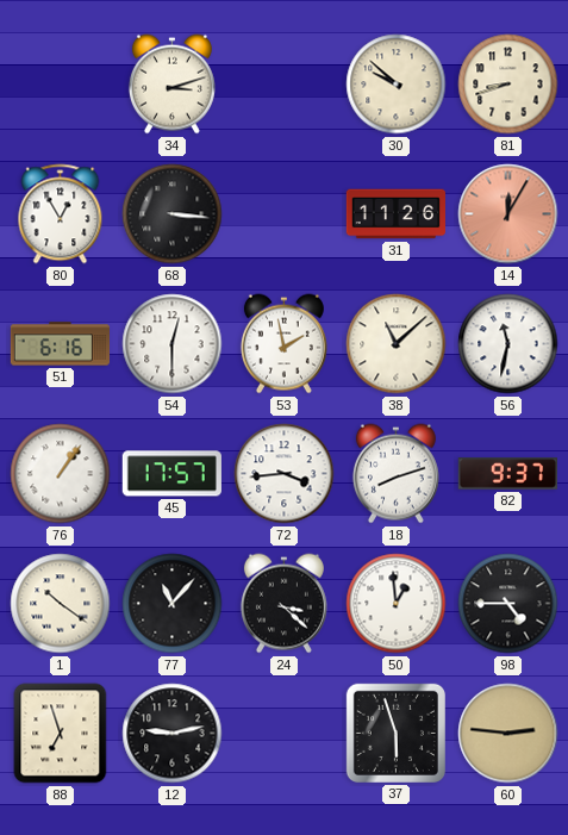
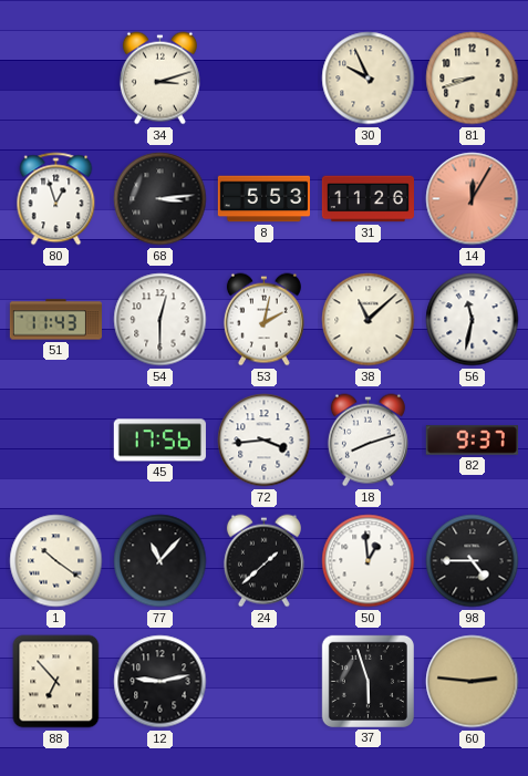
30: 9:52 -> 9:56 (369, 79)
80: 12:55 -> 12:57 (56, 199)
68: 3:16 -> 3:14 (161, 199)
8: none -> 5:53 (265, 199)
51: 6:16 -> 11:43 (55, 320)
53: 1:58 -> 2:02 (263, 320)
76: 1:06 -> none (61, 474)
45: 17:57 -> 17:56 (159, 441)
24: 3:22 -> 1:38 (263, 561)
88: 6:57 -> 6:53 (56, 682)
